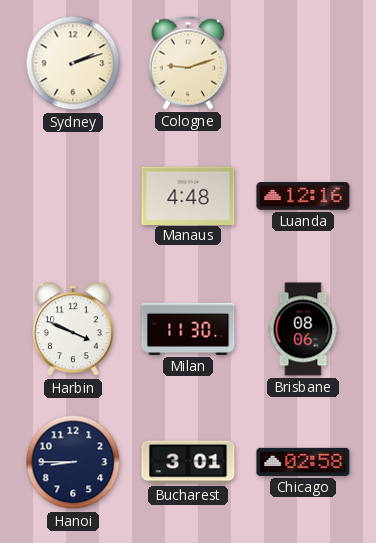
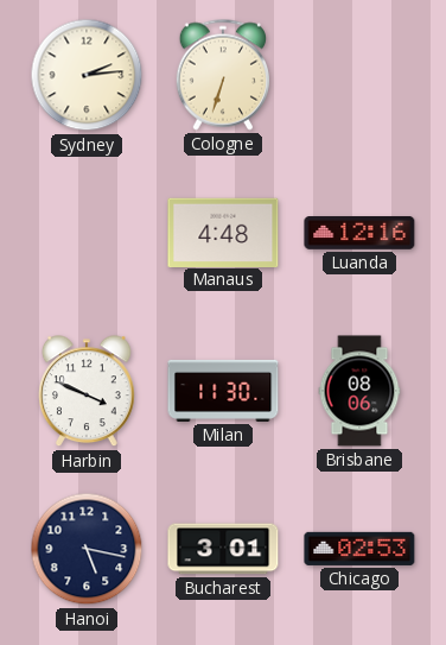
Sydney: 2:12 -> 2:14 (87, 75)
Cologne: 9:12 -> 6:33 (222, 75)
Hanoi: 8:45 -> 5:17 (87, 549)
Chicago: 02:58 -> 02:53 (359, 549)
